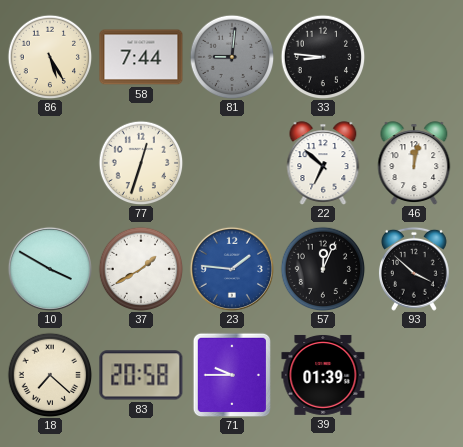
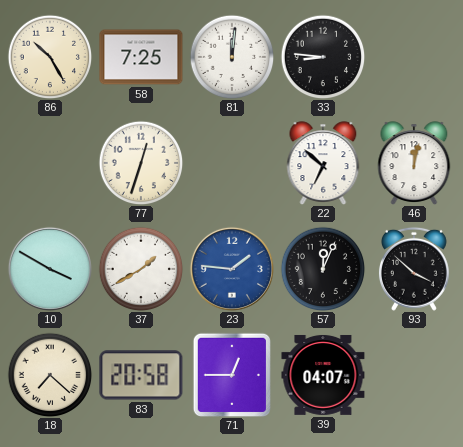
86: 5:25 -> 10:25 (50, 57)
58: 7:44 -> 7:25 (141, 57)
81: 9:01 -> 12:01 (232, 57)
81 dial: grey -> white (232, 57)
71: 9:45 -> 12:45 (231, 374)
39: 01:39 -> 04:07 (323, 375)
